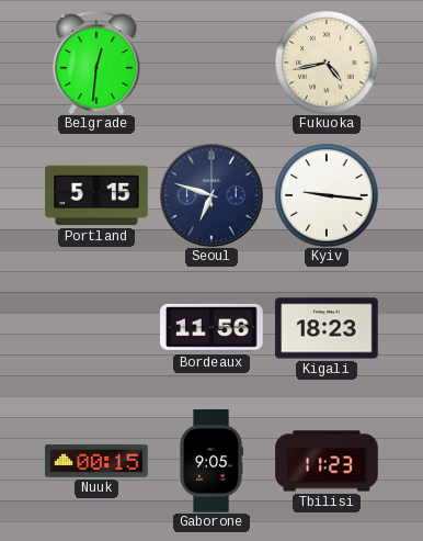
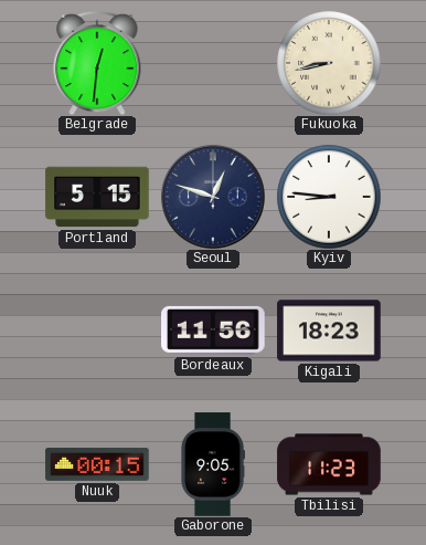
Fukuoka: 4:43 -> 8:43 (329, 63)
Seoul: 6:48 -> 12:48 (213, 197)
Kyiv: 9:16 -> 8:46 (329, 197)
